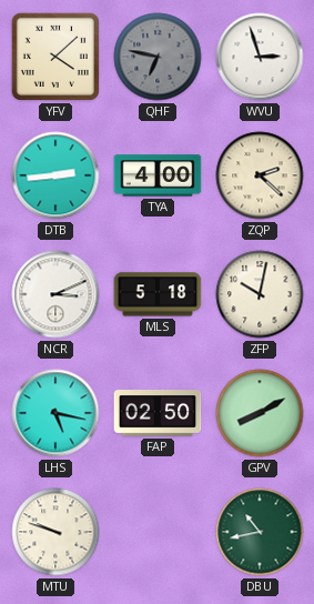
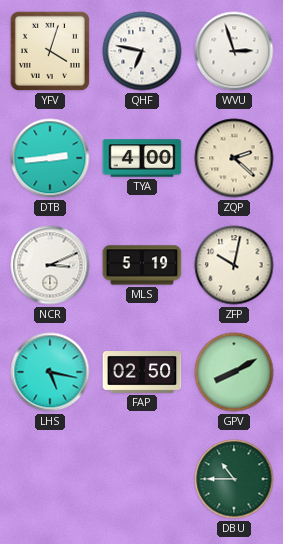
YFV: 4:08 -> 4:03 (50, 51)
QHF dial: grey -> white (142, 51)
MLS: 5:18 -> 5:19 (142, 265)
MTU: 9:48 -> none (55, 532)
DBU: 10:43 -> 10:45 (234, 479)
